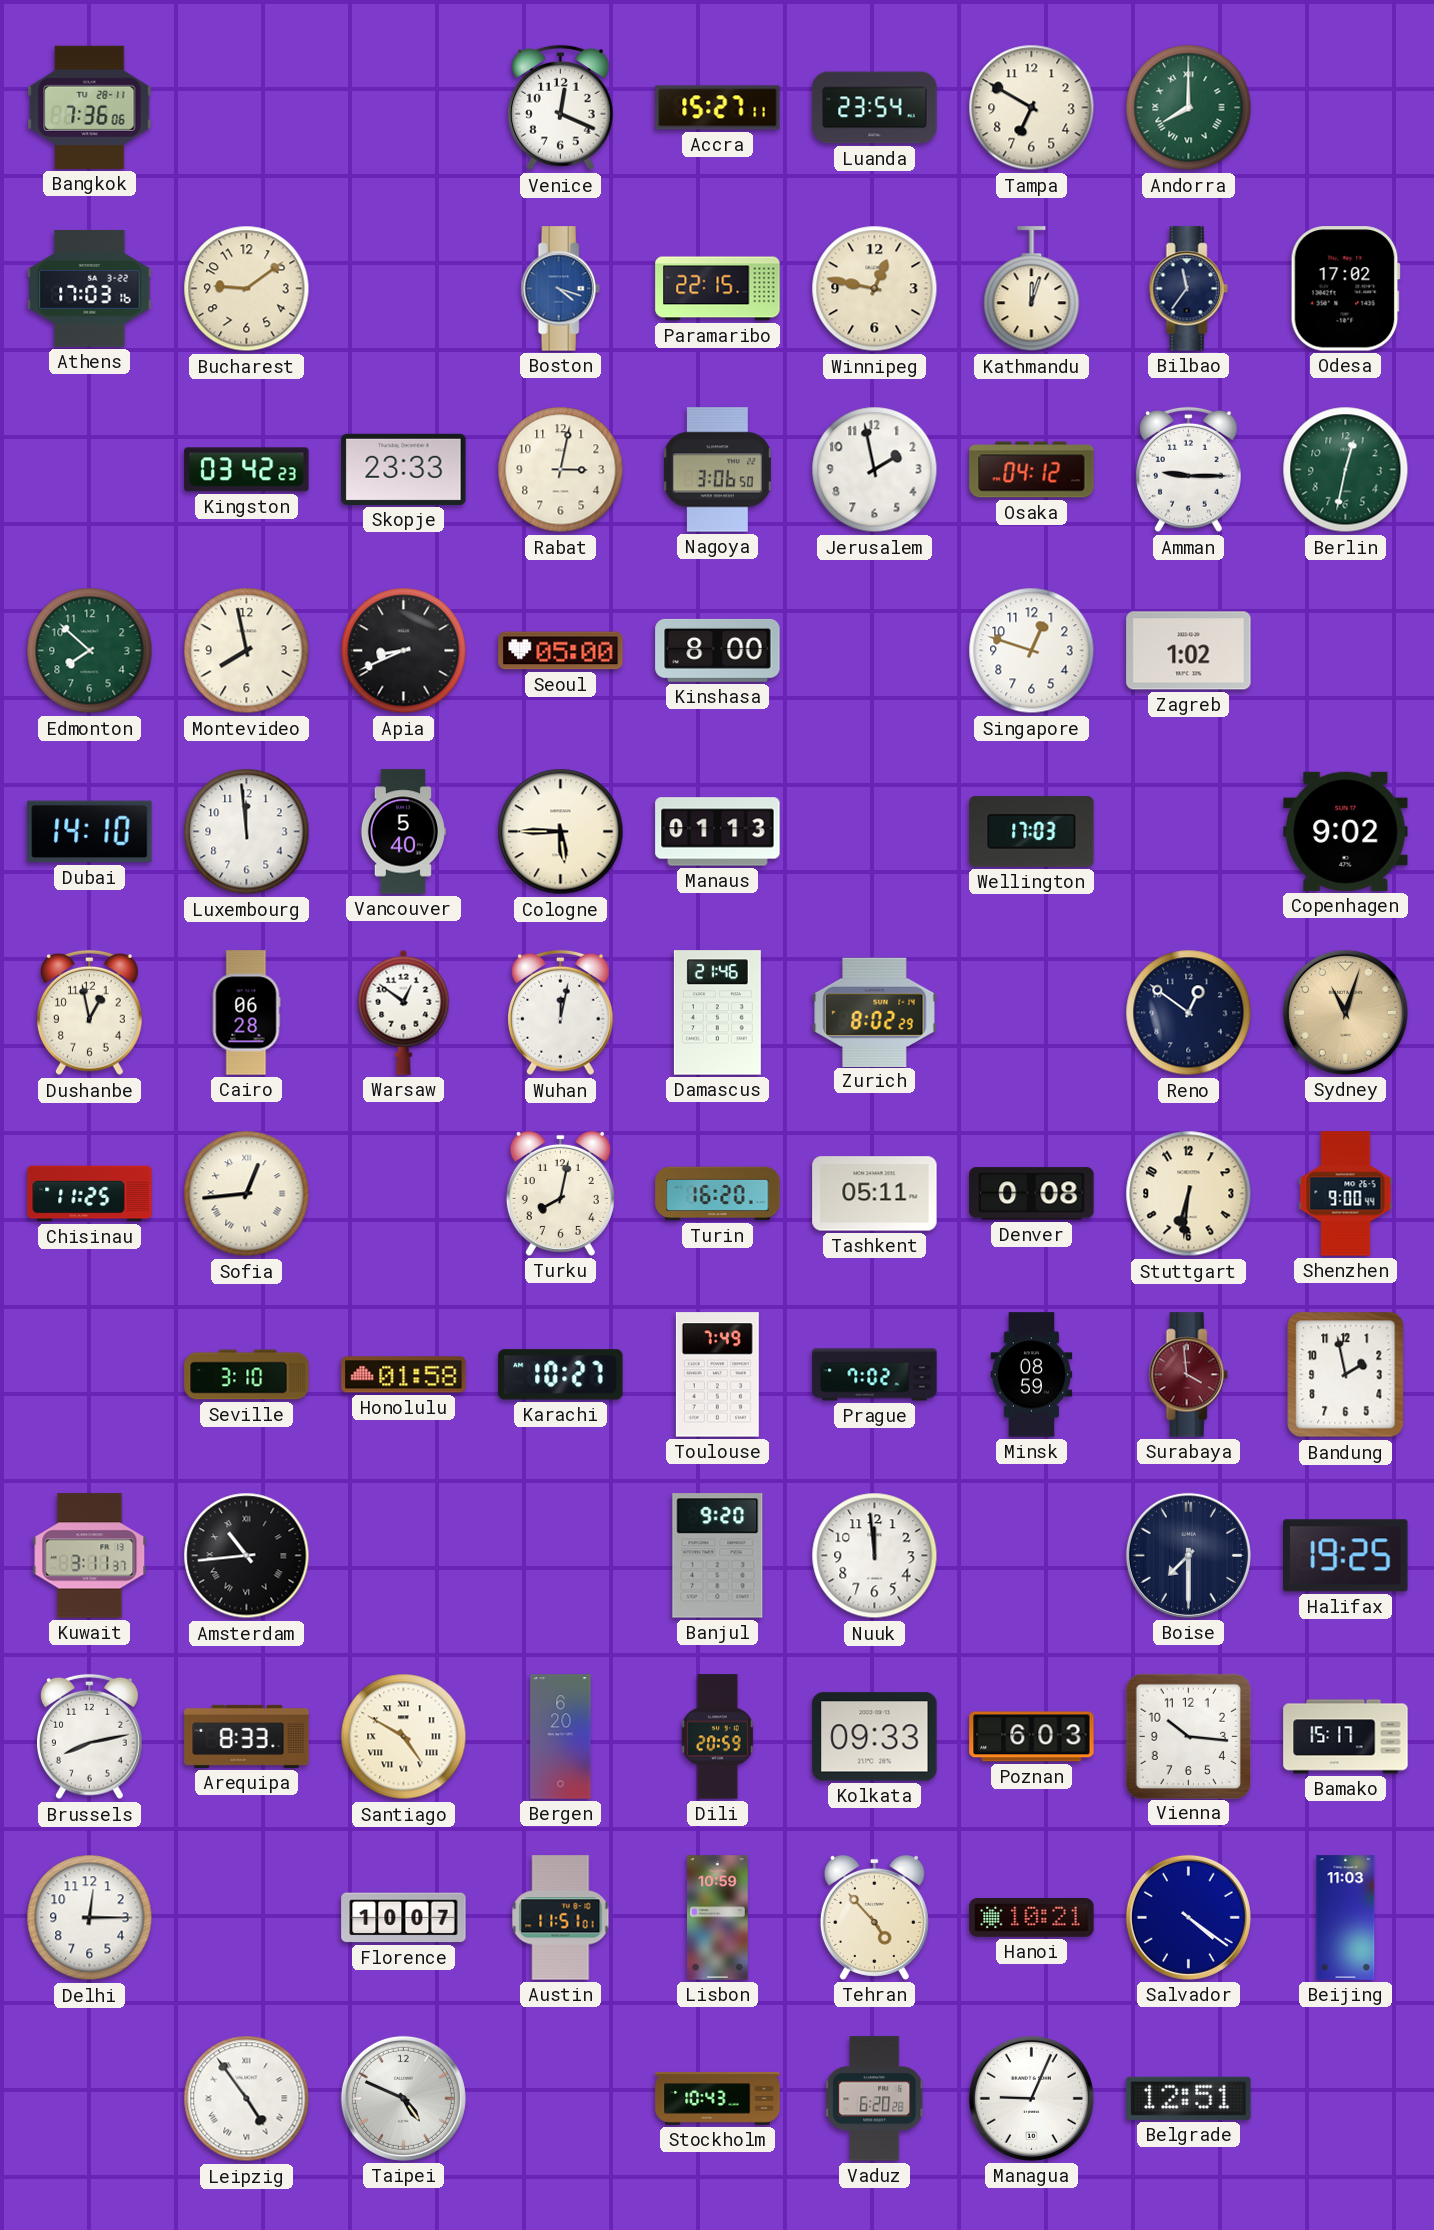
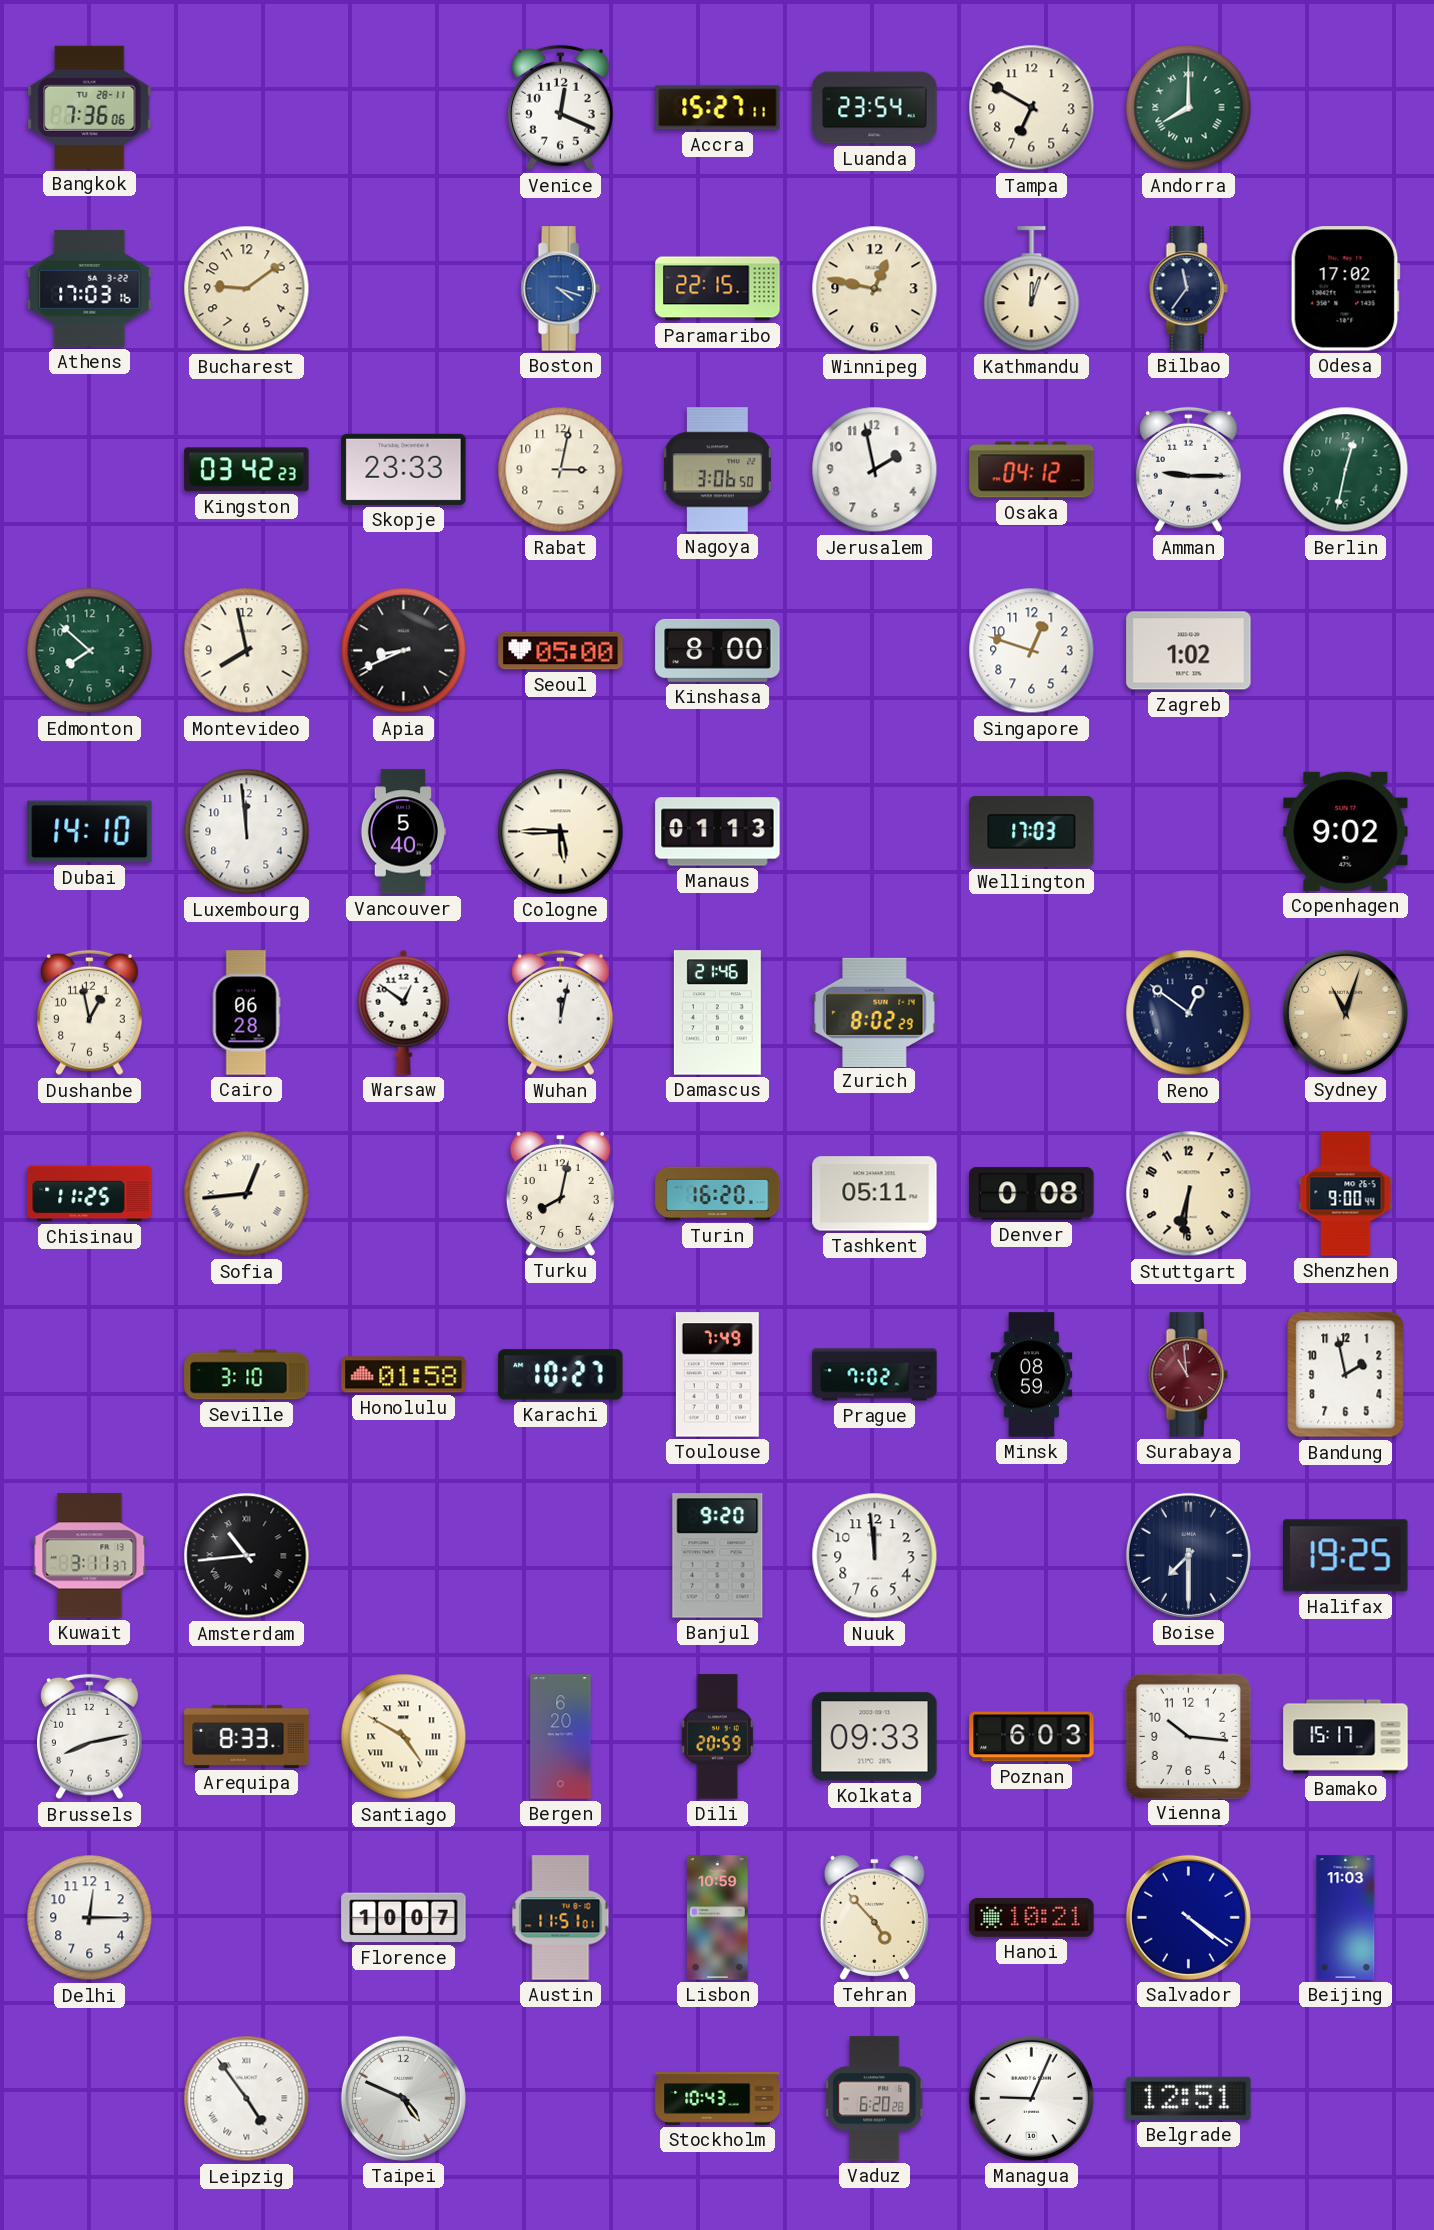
Surabaya: 3:59 -> 10:59 (1188, 1375)
